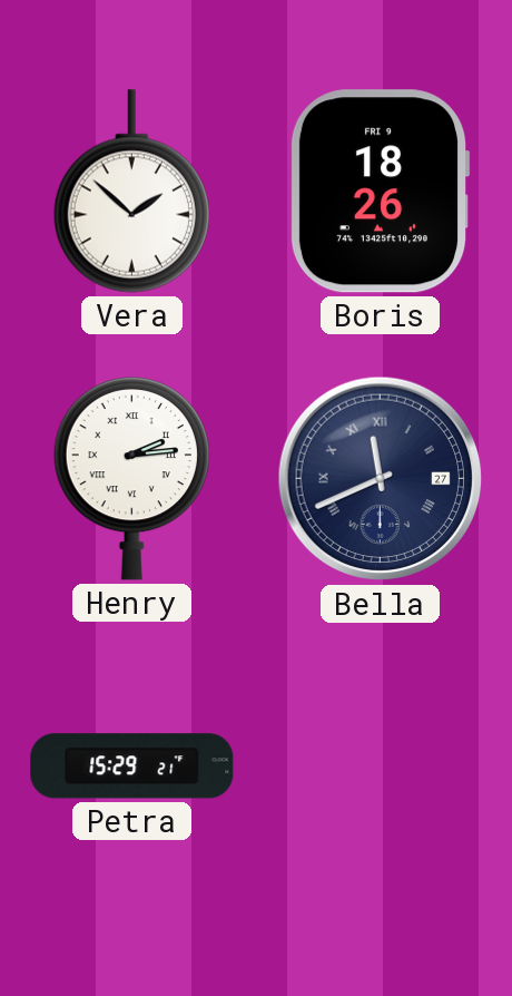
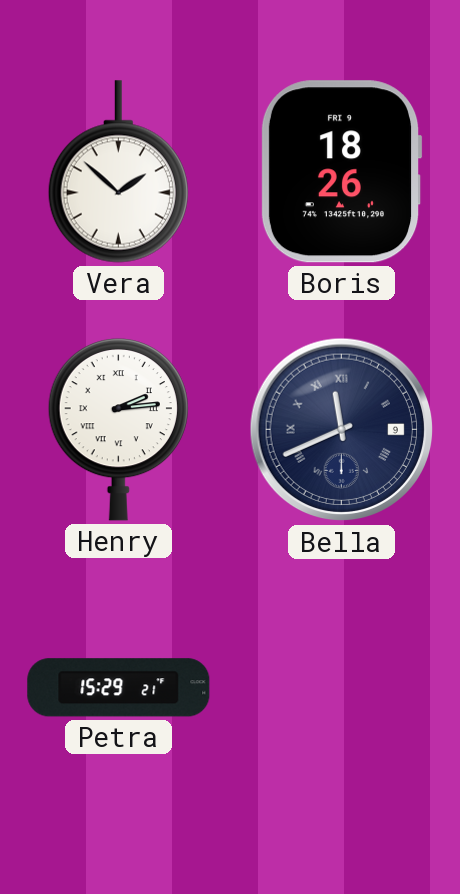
Bella date: 27 -> 9 (342, 430)
